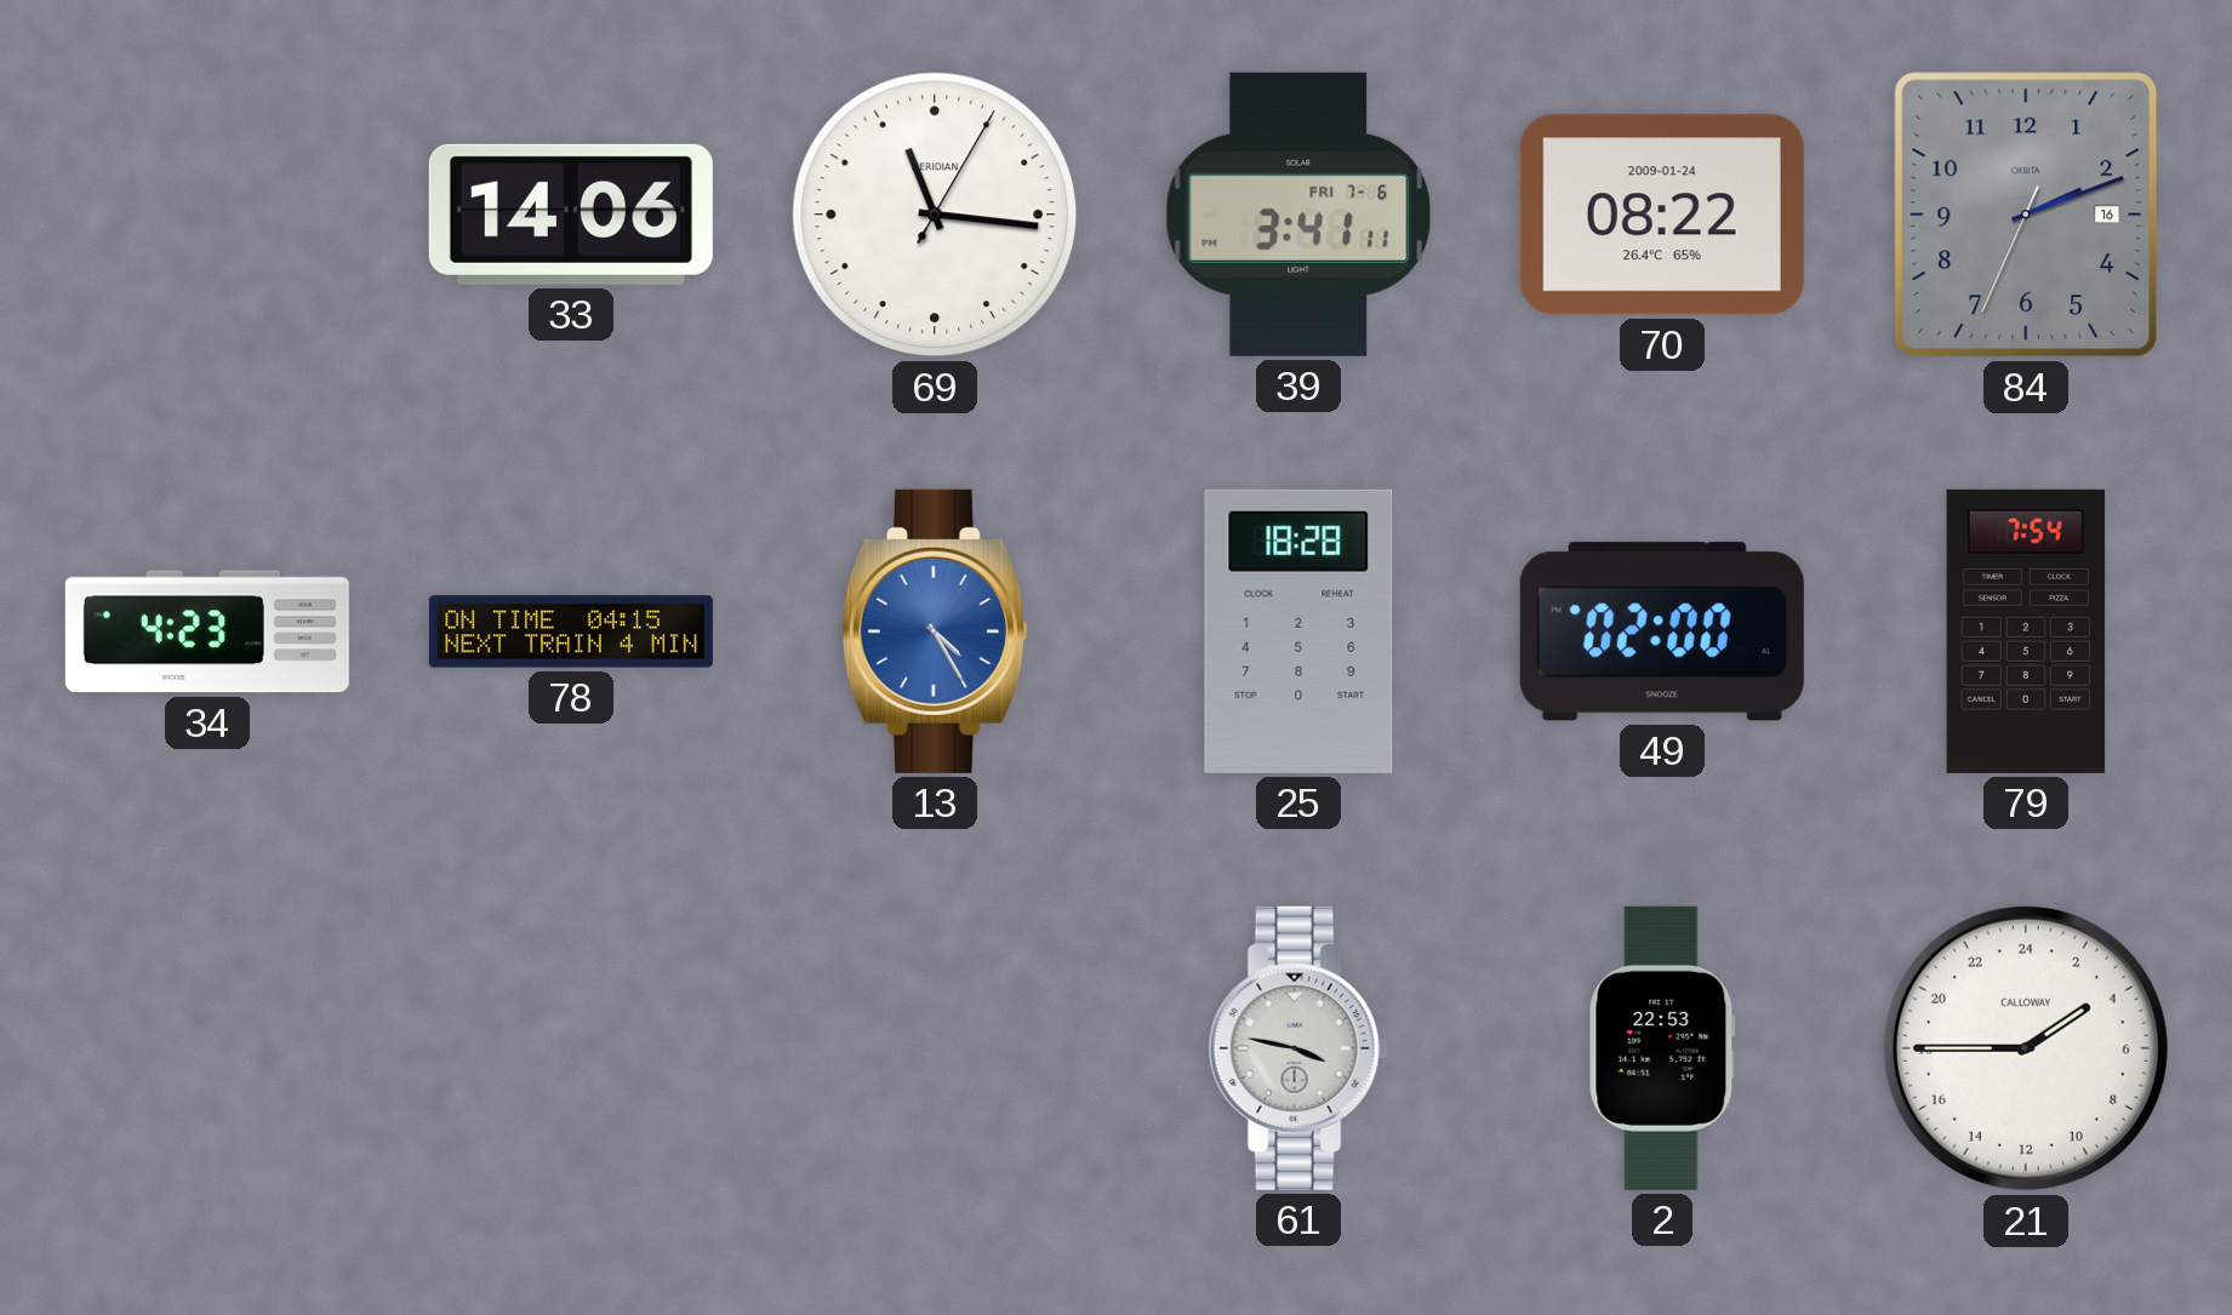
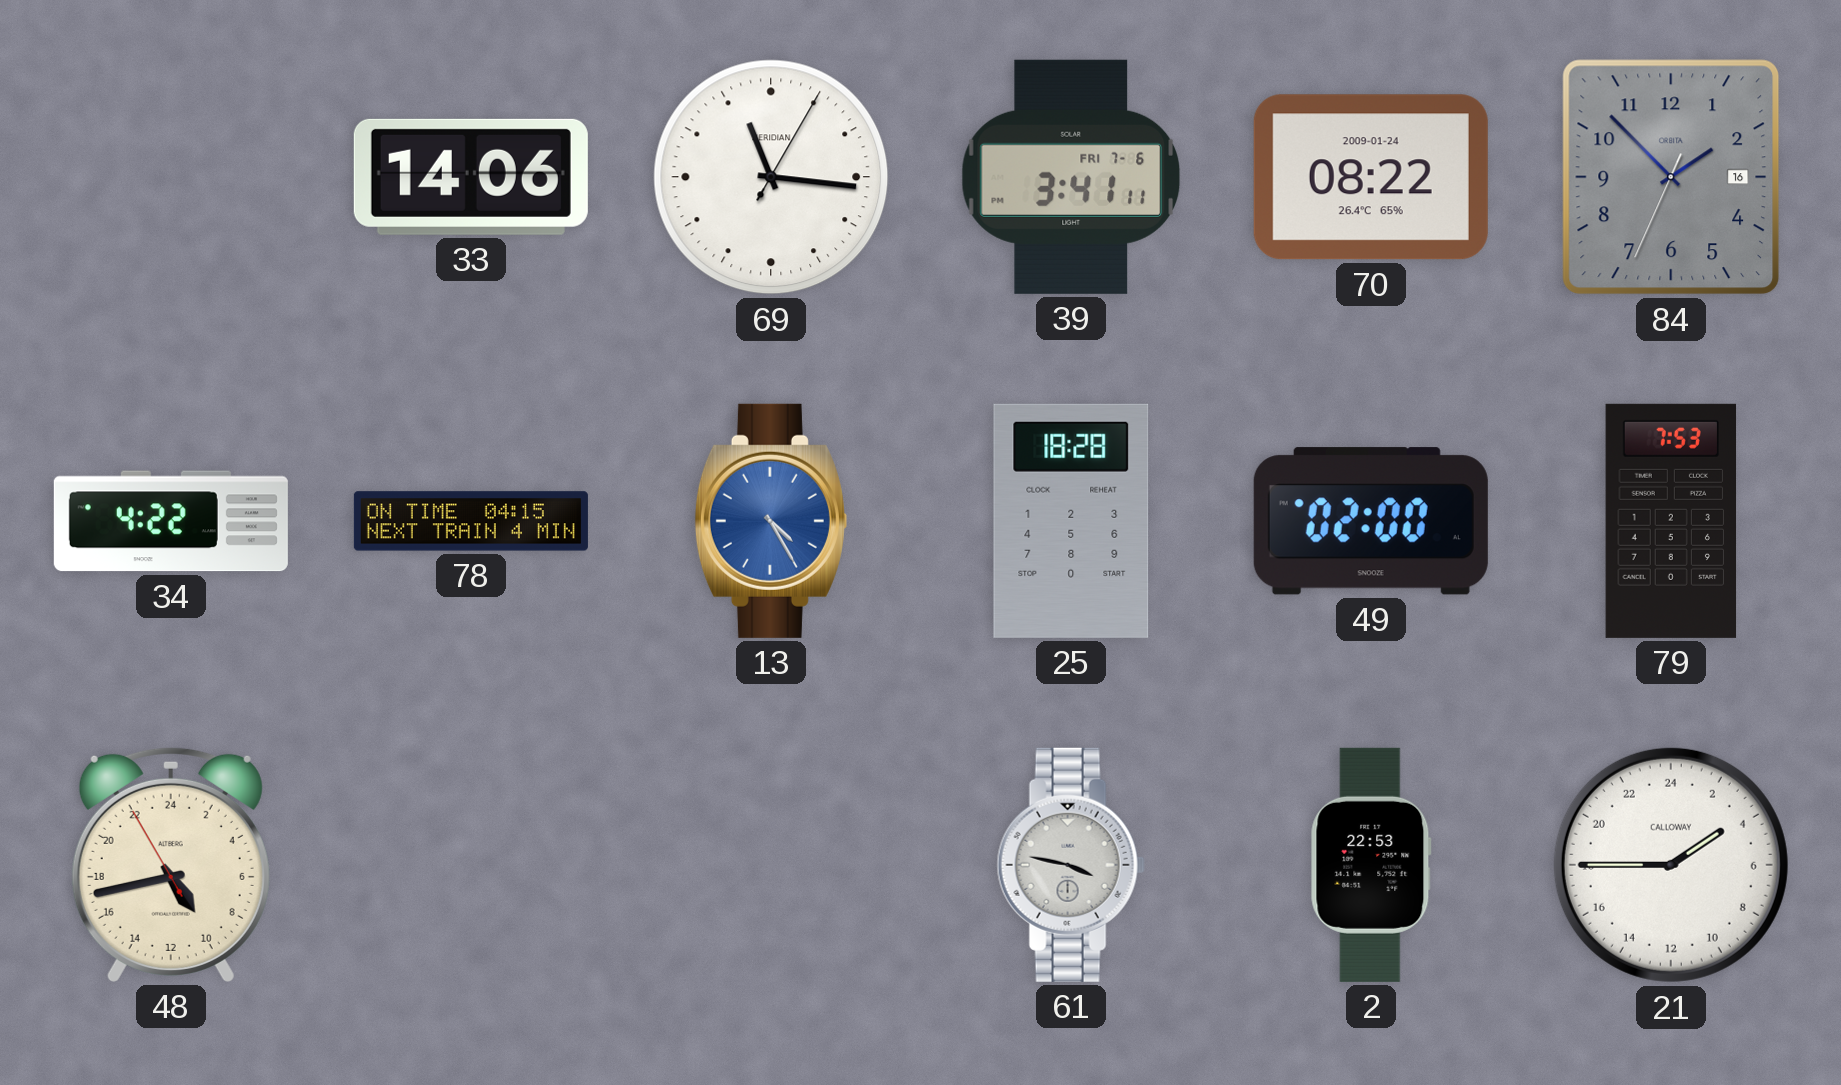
84: 2:11 -> 1:52 (1671, 177)
34: 4:23 -> 4:22 (171, 521)
79: 7:54 -> 7:53 (1671, 521)
48: none -> 9:42 (171, 864)
